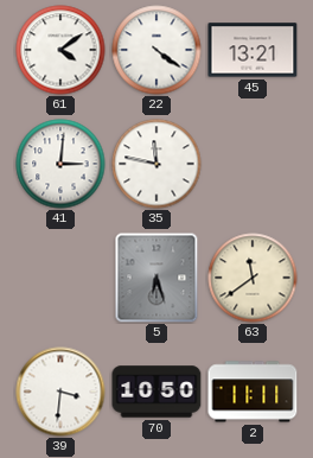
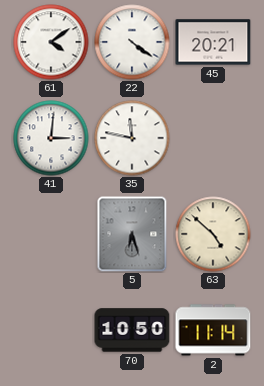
45: 13:21 -> 20:21 (213, 42)
63: 11:39 -> 4:52 (213, 234)
39: 3:31 -> none (60, 392)
2: 11:11 -> 11:14 (213, 330)
